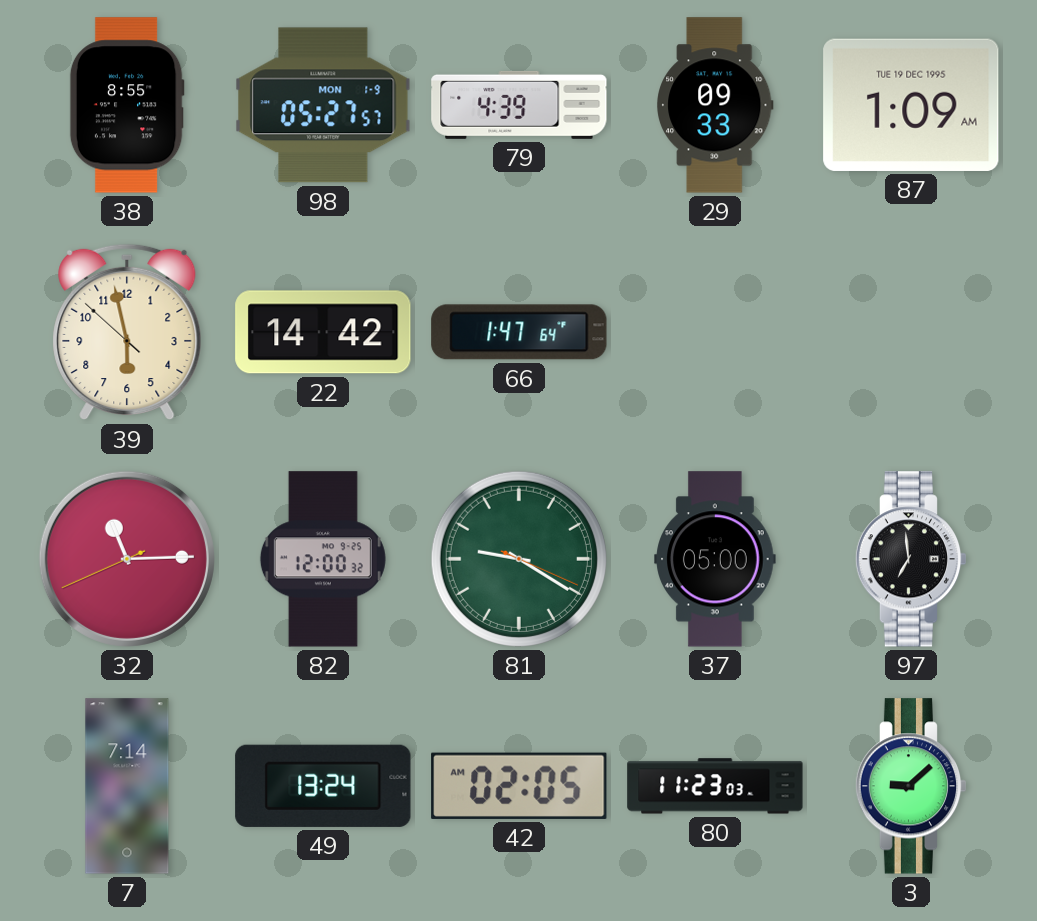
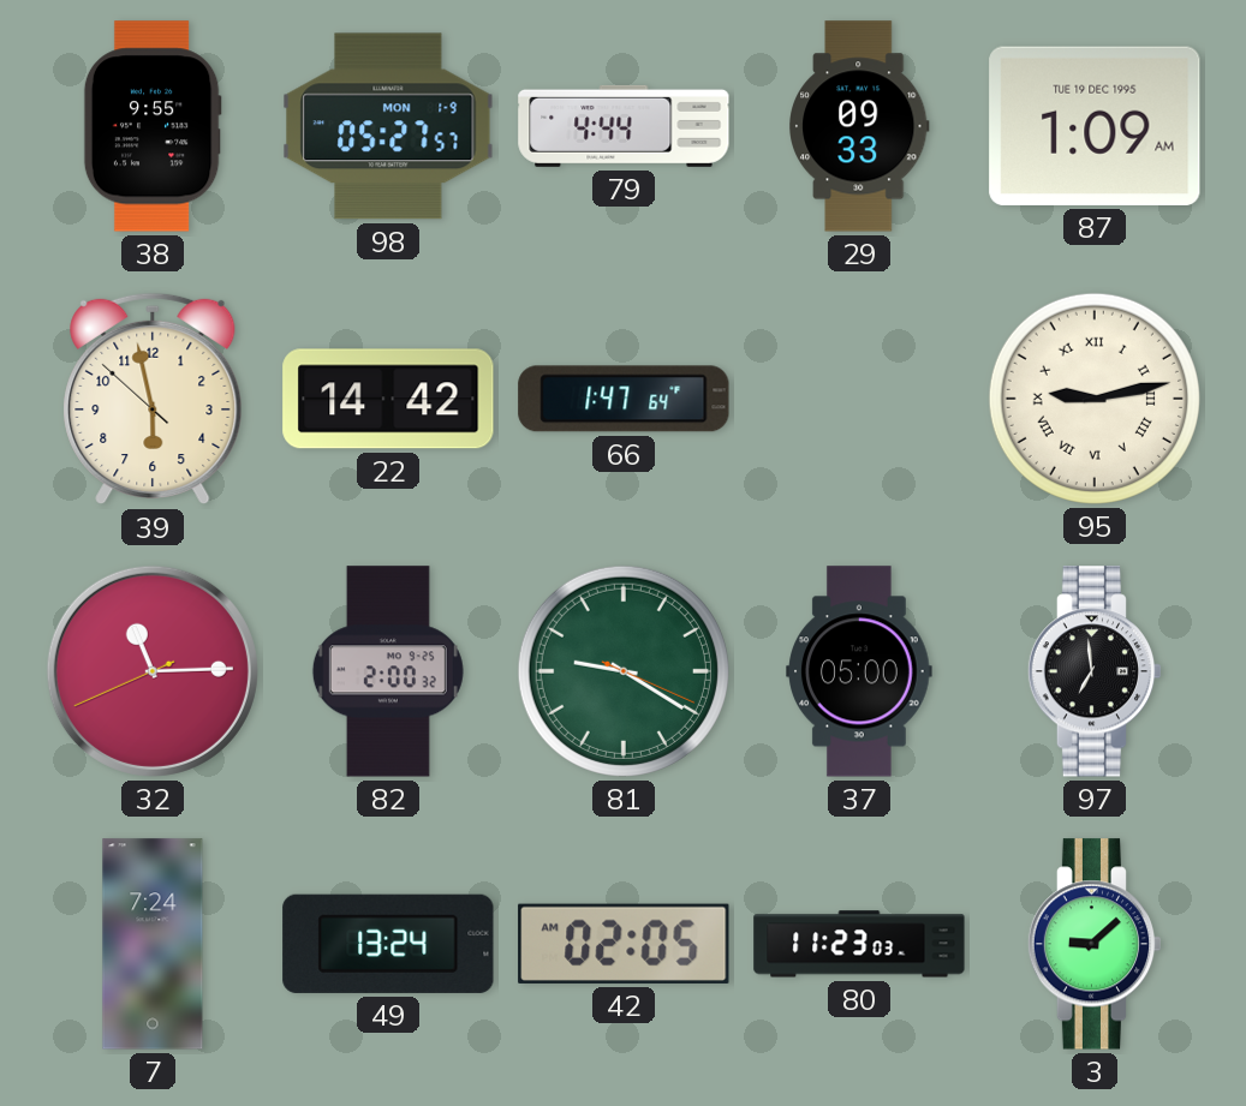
38: 8:55 -> 9:55 (153, 126)
79: 4:39 -> 4:44 (624, 126)
95: none -> 9:13 (1095, 399)
82: 12:00 -> 2:00 (388, 671)
7: 7:14 -> 7:24 (153, 944)
